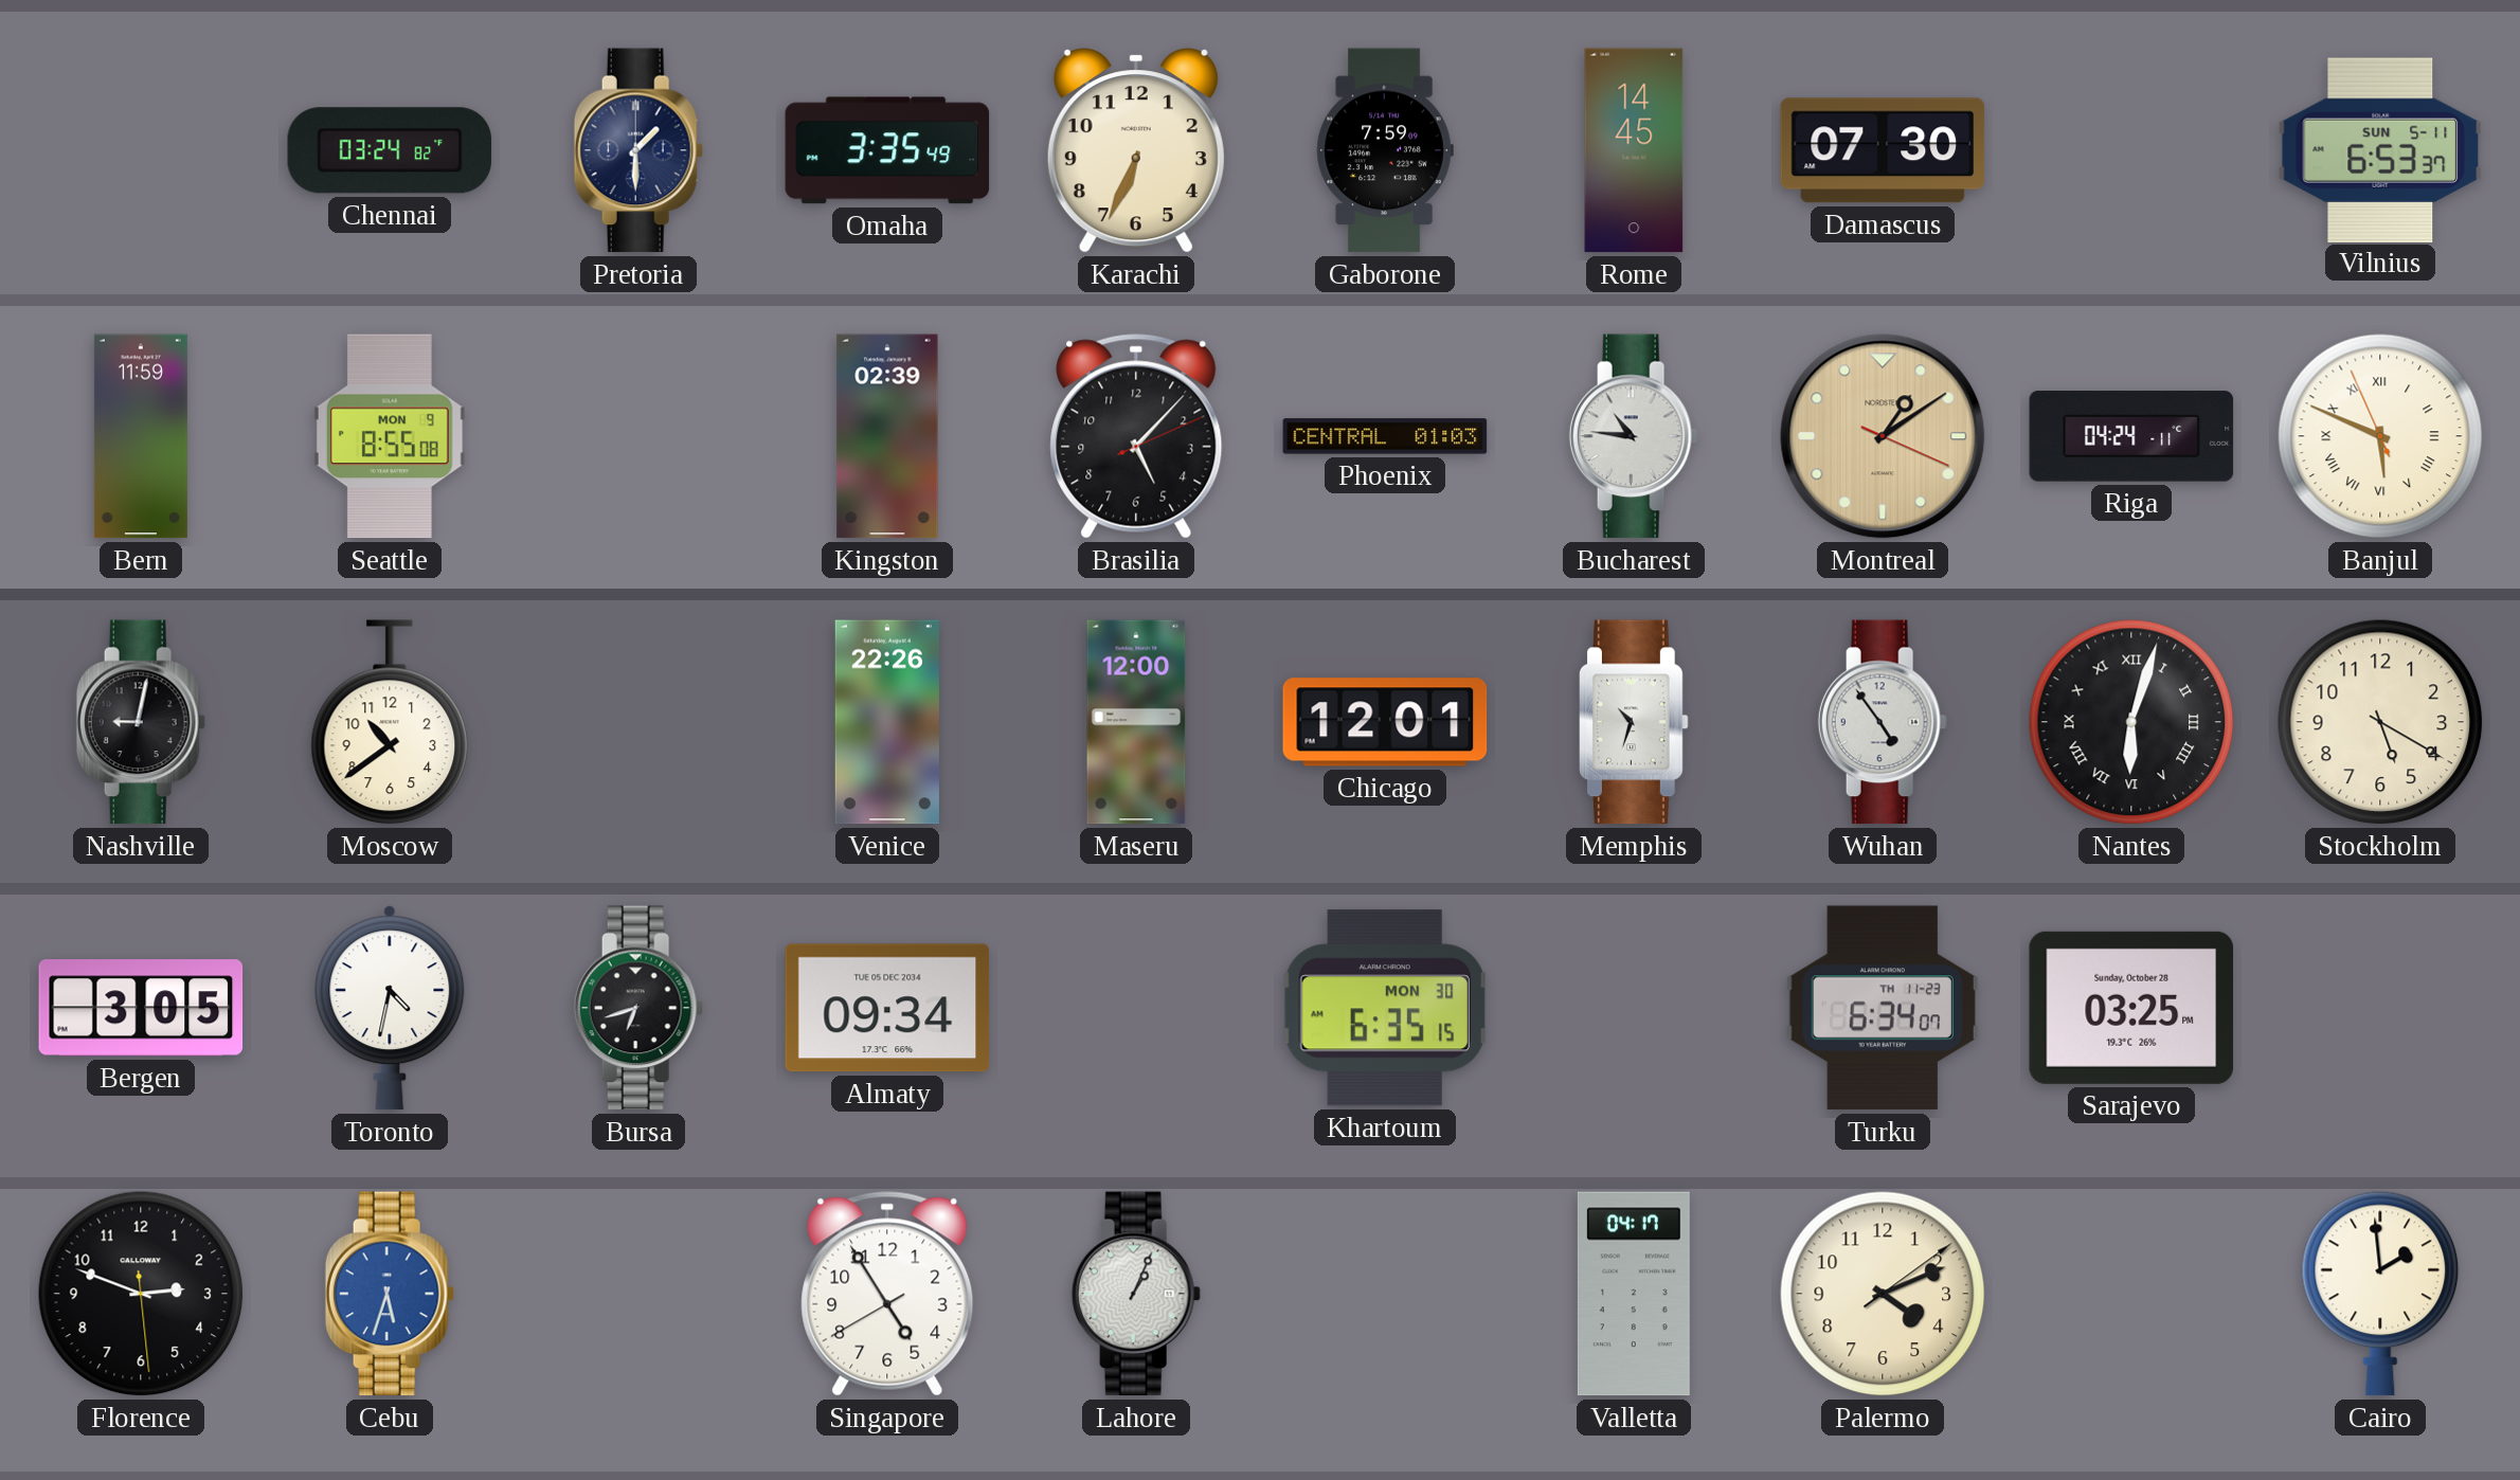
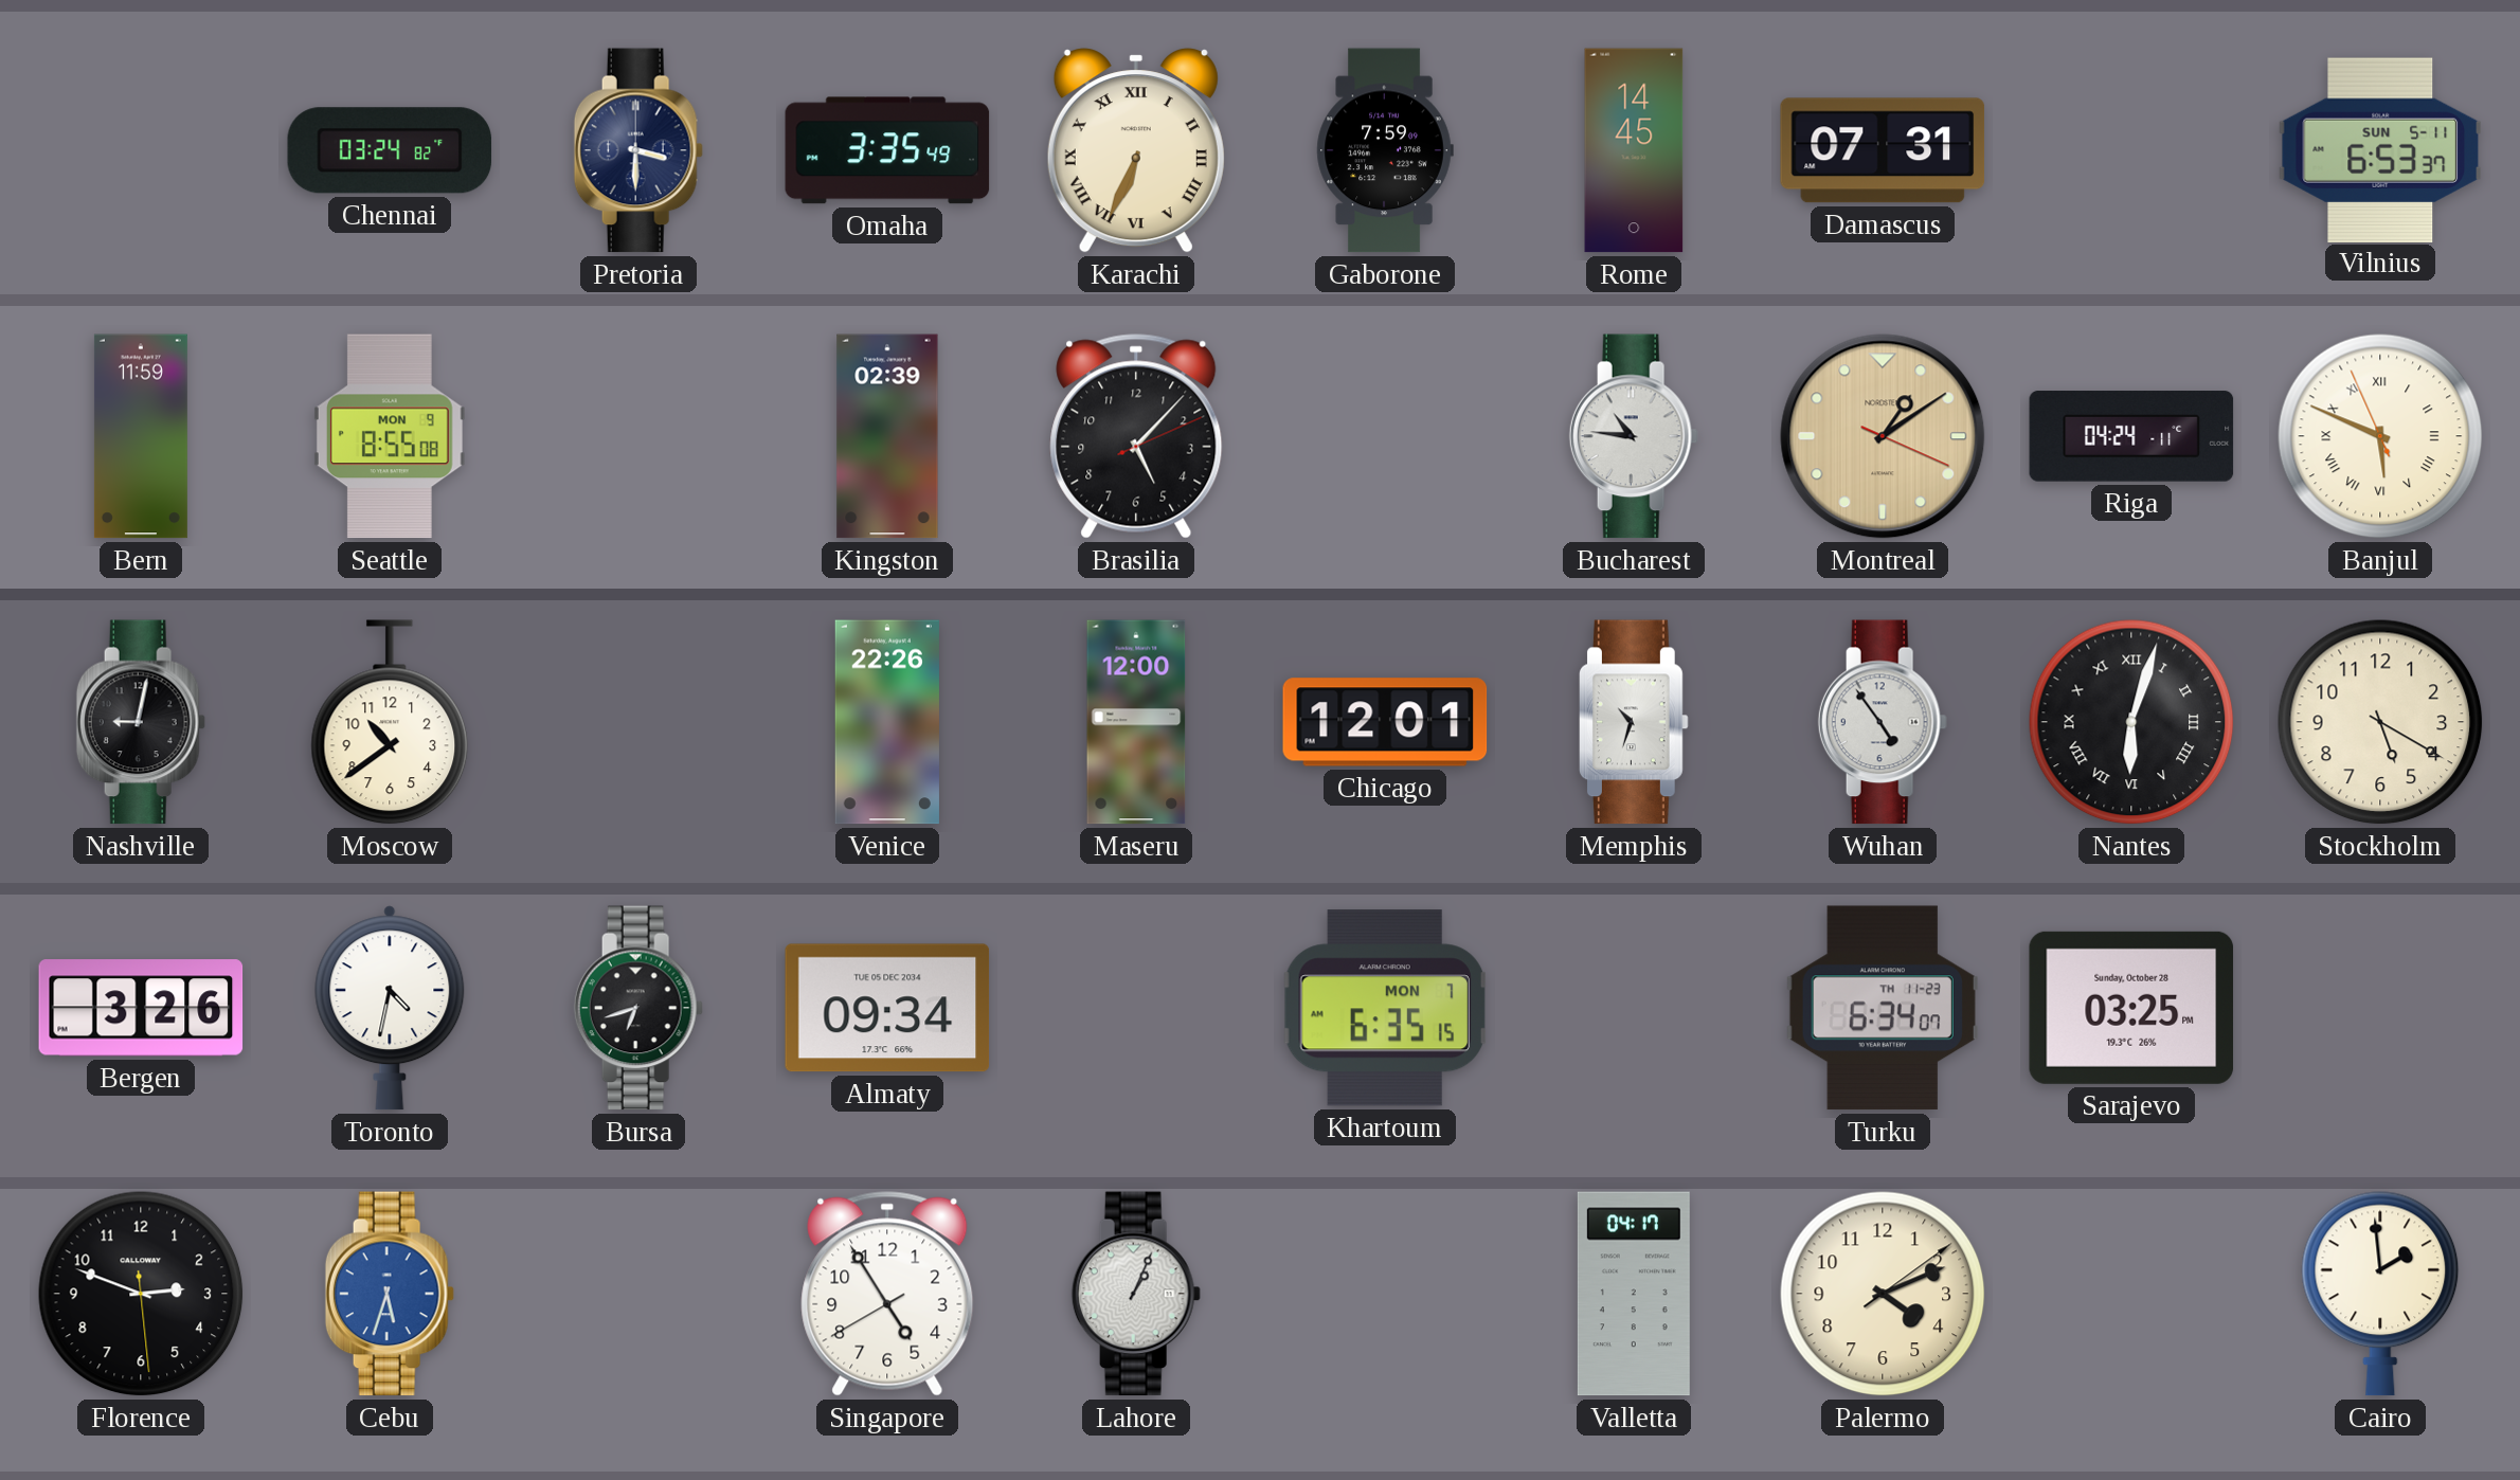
Pretoria: 1:30 -> 3:30 (638, 150)
Karachi numerals: Arabic -> Roman (1136, 150)
Damascus: 07:30 -> 07:31 (1883, 150)
Phoenix: 01:03 -> none (1385, 436)
Bergen: 3:05 -> 3:26 (141, 1008)
Khartoum date: MON 30 -> MON 7 (1385, 1008)
